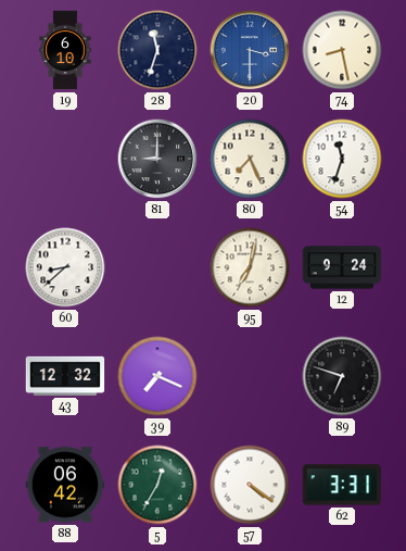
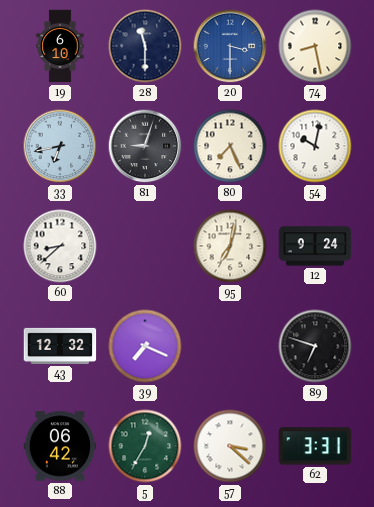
28: 11:33 -> 11:30 (145, 46)
33: none -> 6:43 (60, 146)
81: 9:00 -> 9:03 (145, 146)
54: 11:33 -> 10:02 (315, 146)
57: 4:21 -> 3:22 (230, 446)
